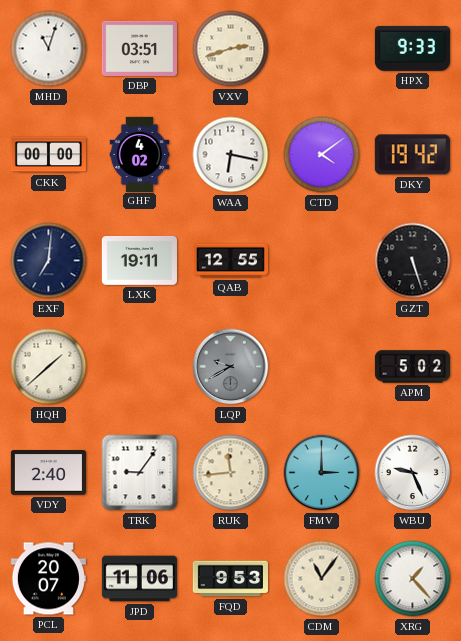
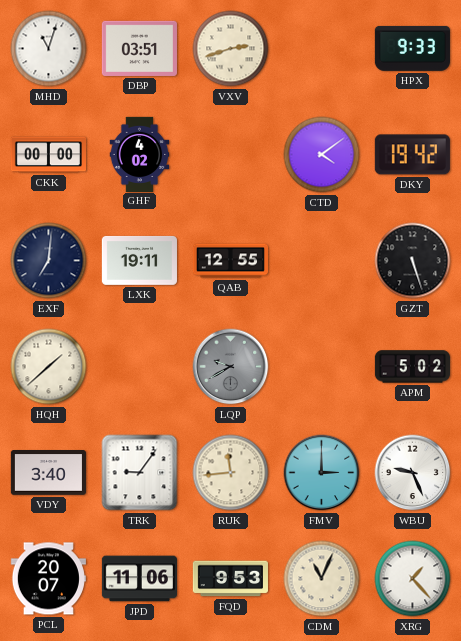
WAA: 6:17 -> none (231, 155)
VDY: 2:40 -> 3:40 (48, 473)
CDM: 11:06 -> 11:04 (322, 579)
